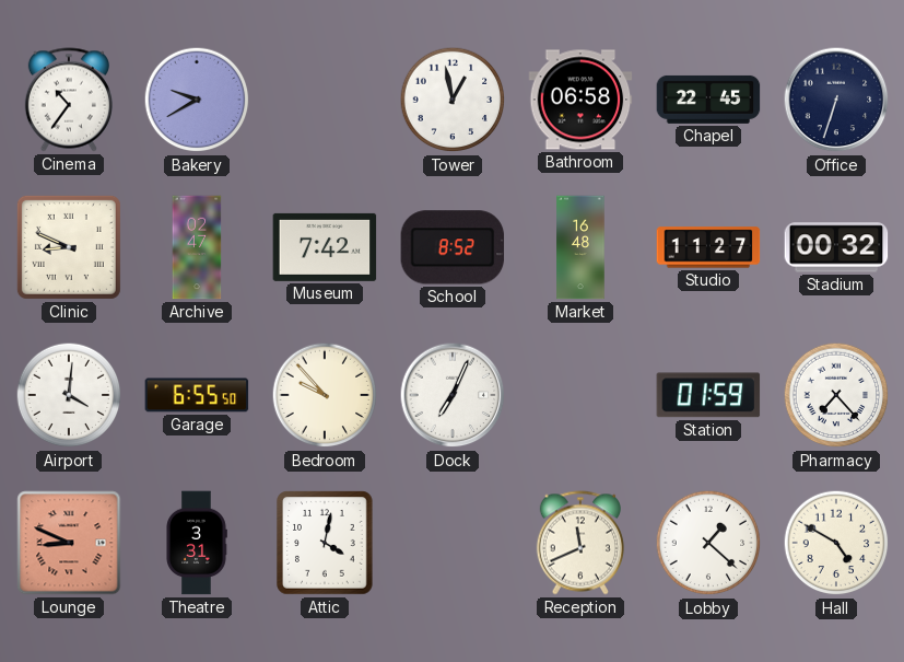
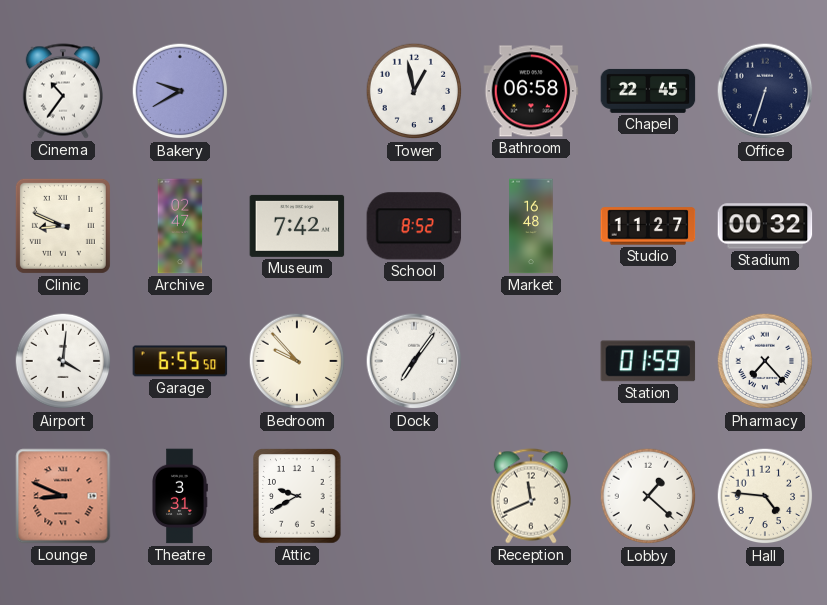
Dock: 7:04 -> 7:06 (414, 361)
Attic: 4:02 -> 9:40 (297, 496)
Hall: 4:50 -> 4:46 (765, 496)
